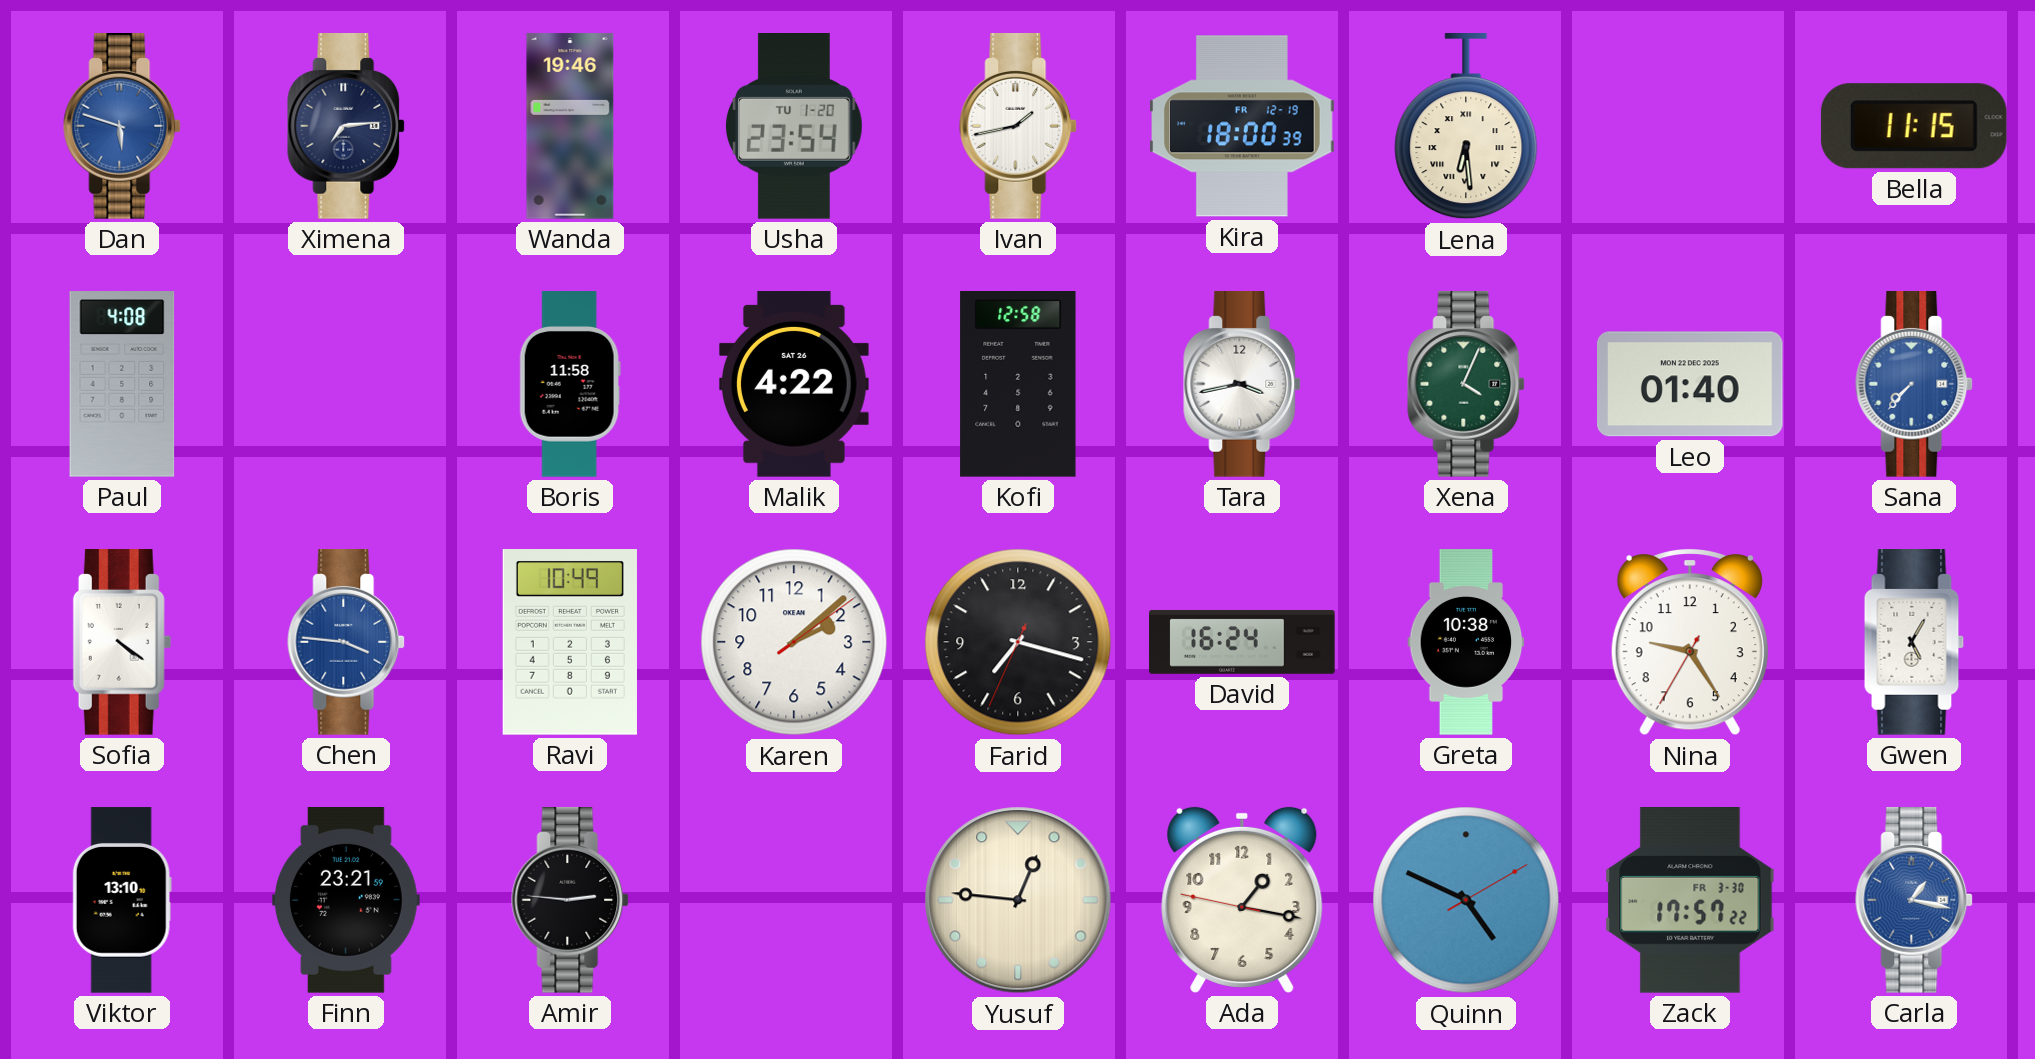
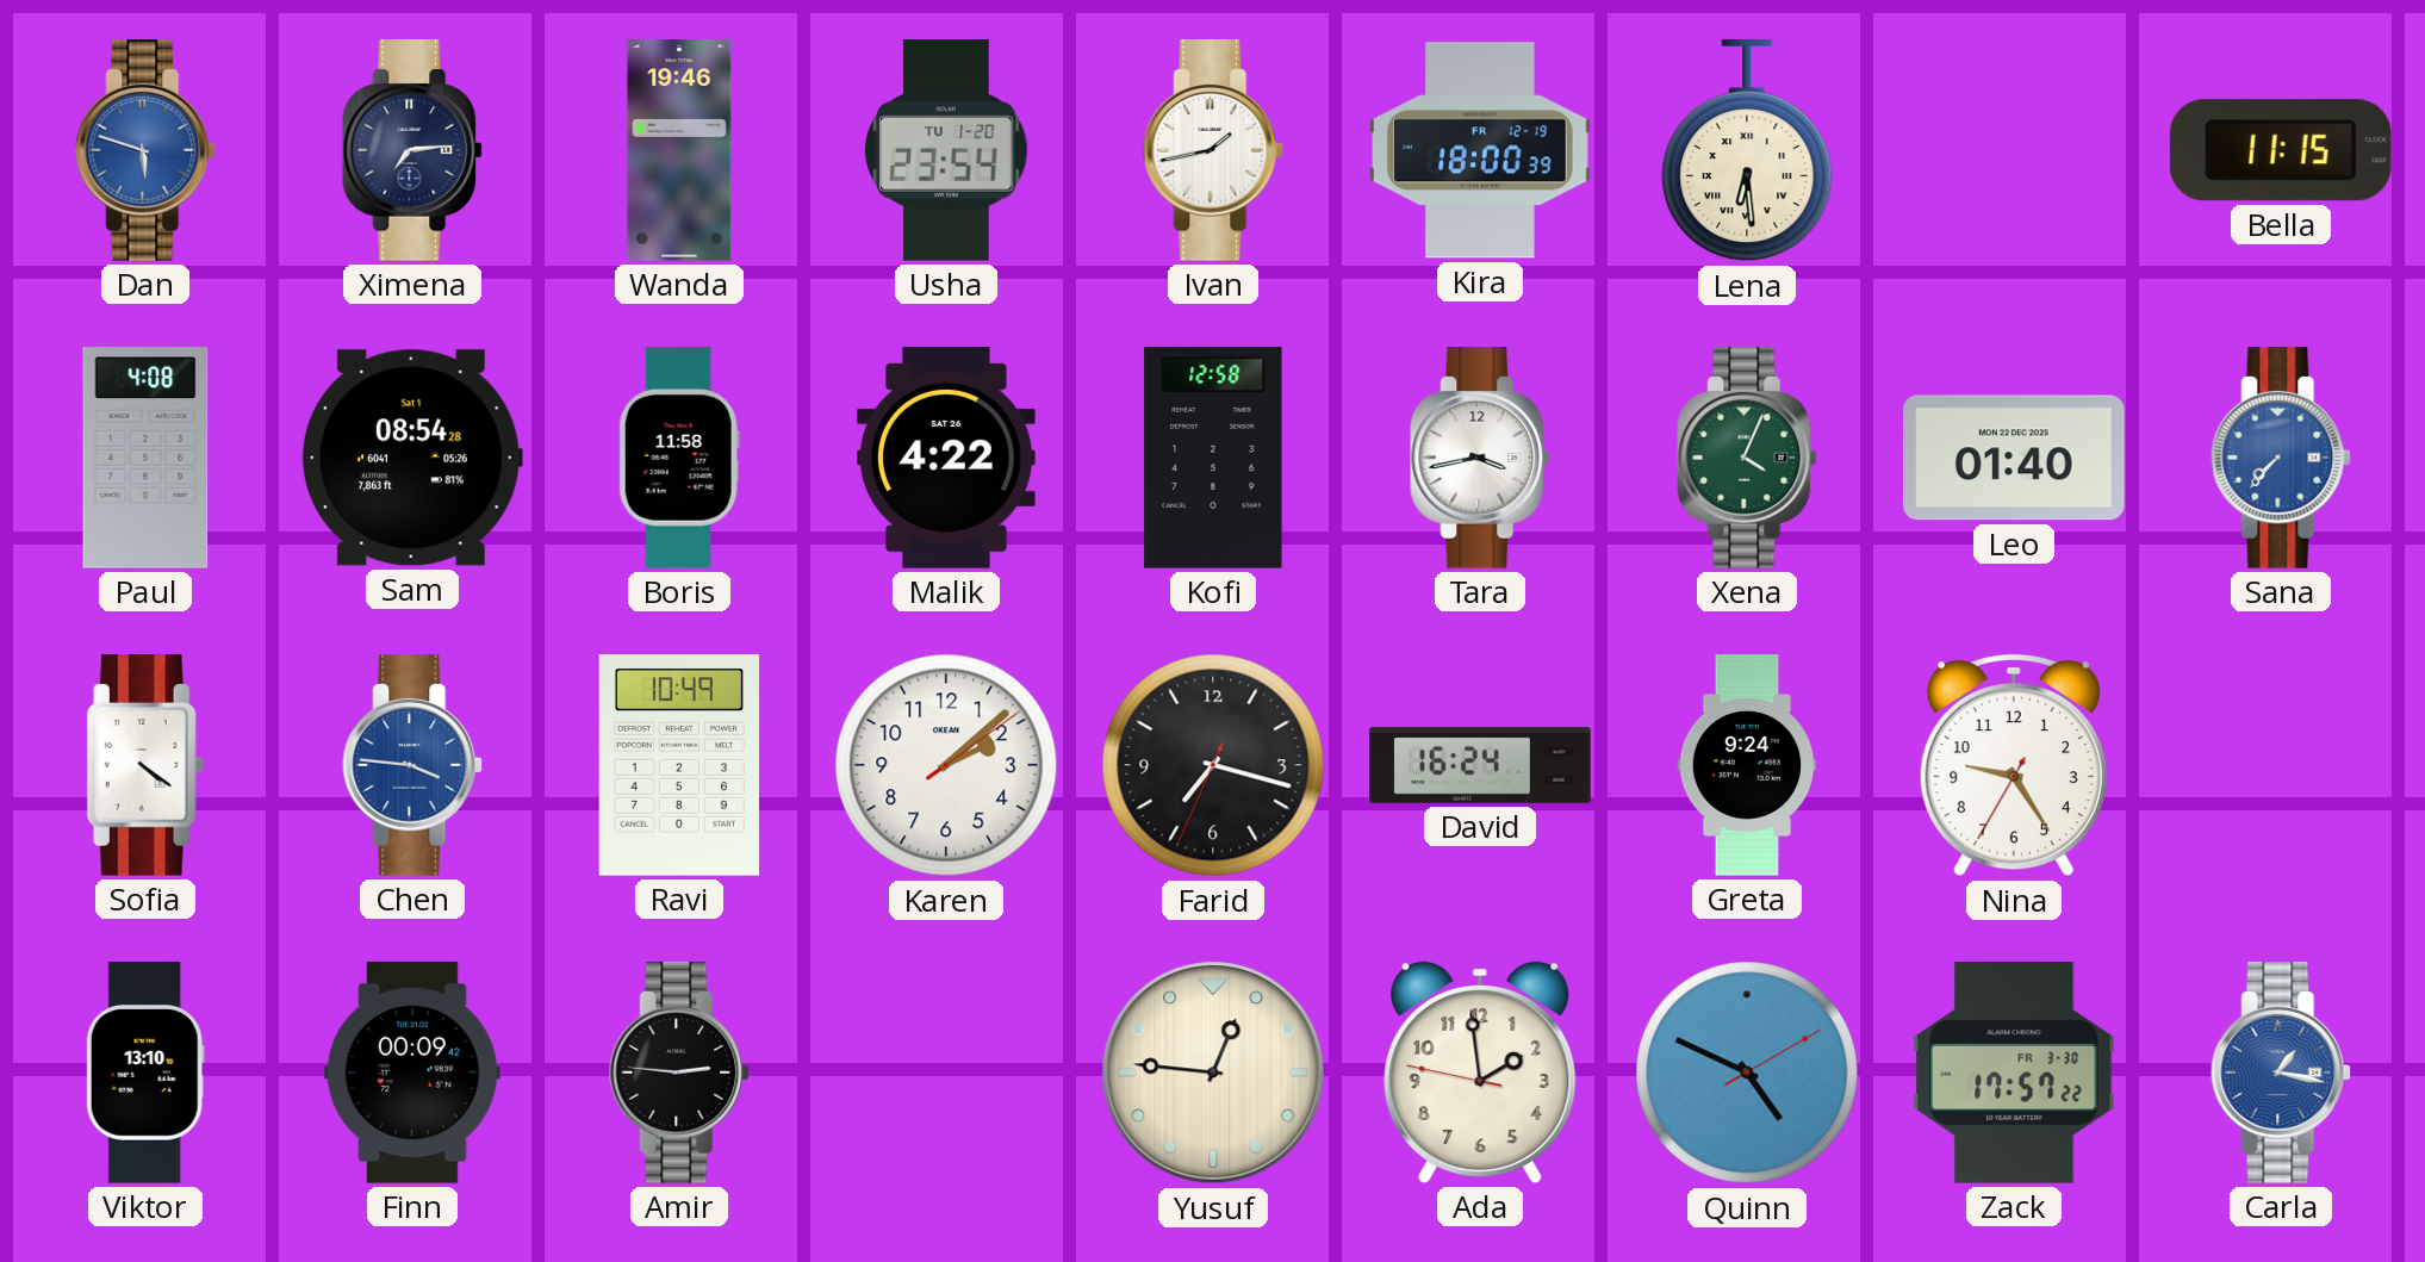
Sam: none -> 08:54 (412, 458)
Greta: 10:38 -> 9:24 (1747, 765)
Gwen: 5:05 -> none (1914, 643)
Finn: 23:21 -> 00:09 (412, 1073)
Ada: 1:16 -> 1:58 (1480, 1073)
